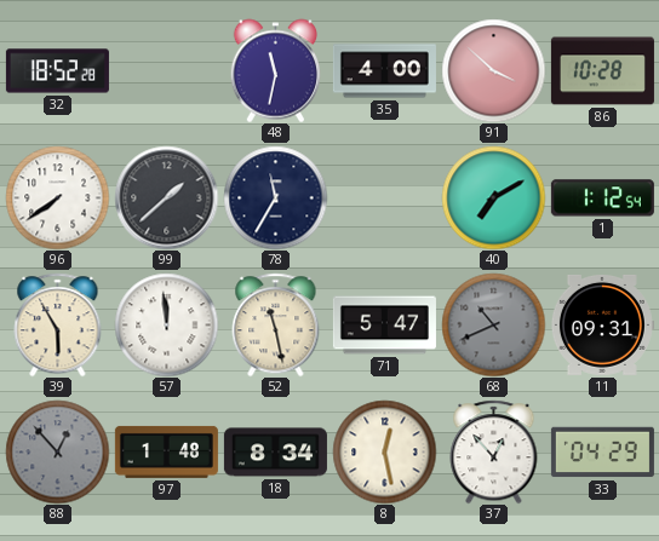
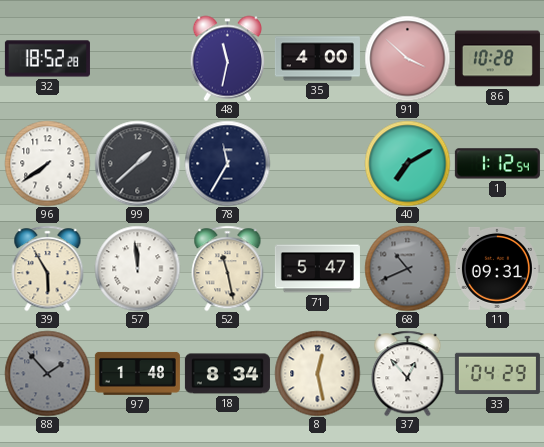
88: 12:53 -> 1:53 (47, 373)
